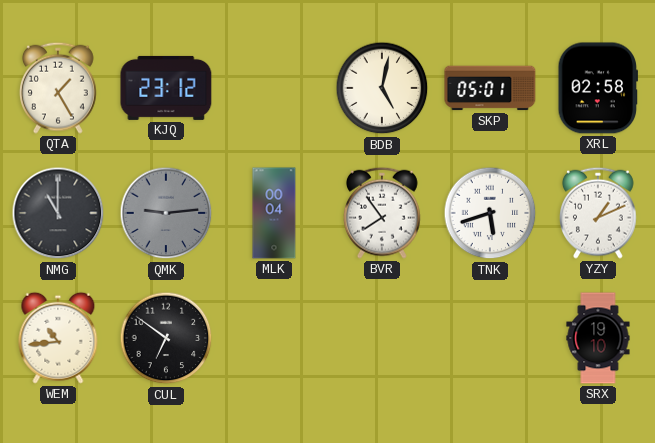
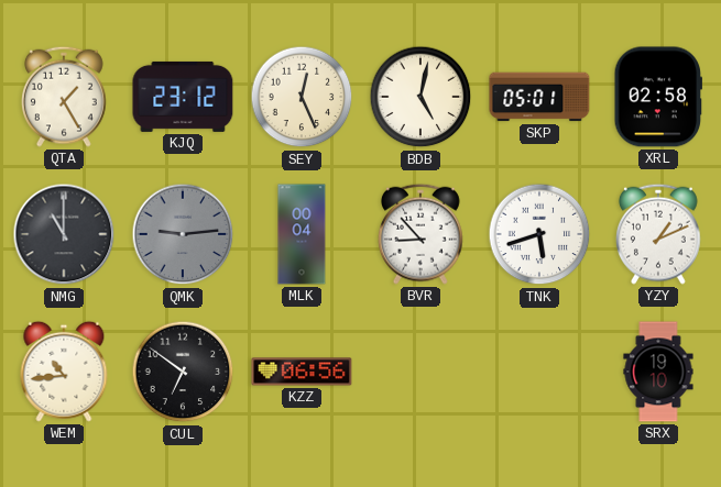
SEY: none -> 12:26 (302, 97)
BVR: 7:54 -> 8:53 (422, 234)
KZZ: none -> 06:56 (302, 372)
